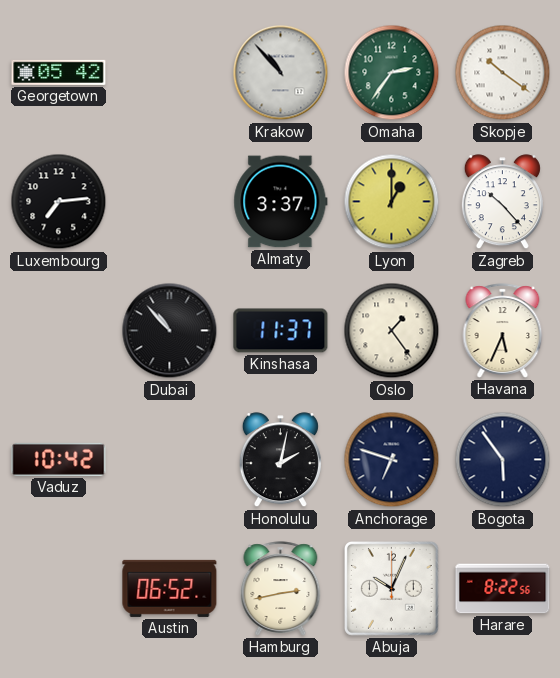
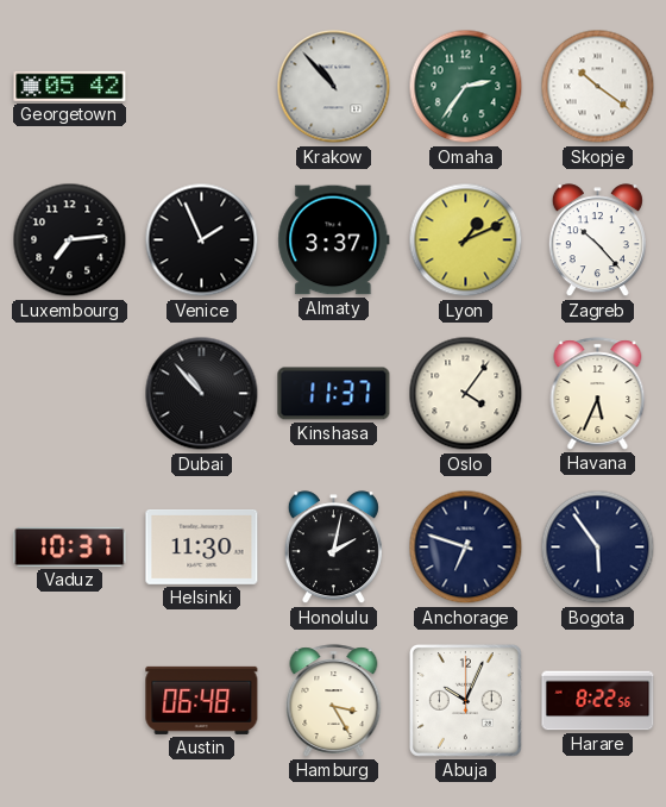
Venice: none -> 1:56 (202, 240)
Lyon: 1:00 -> 1:11 (466, 240)
Oslo: 1:24 -> 4:06 (466, 394)
Vaduz: 10:42 -> 10:37 (70, 546)
Helsinki: none -> 11:30 (202, 546)
Austin: 06:52 -> 06:48 (202, 700)
Hamburg: 2:43 -> 3:25 (334, 701)
